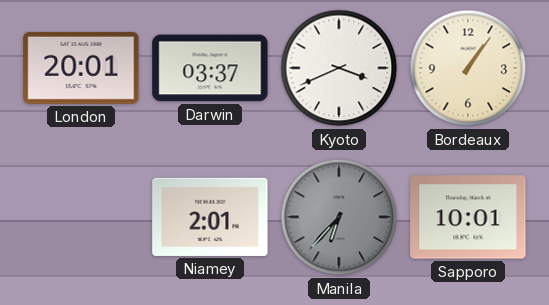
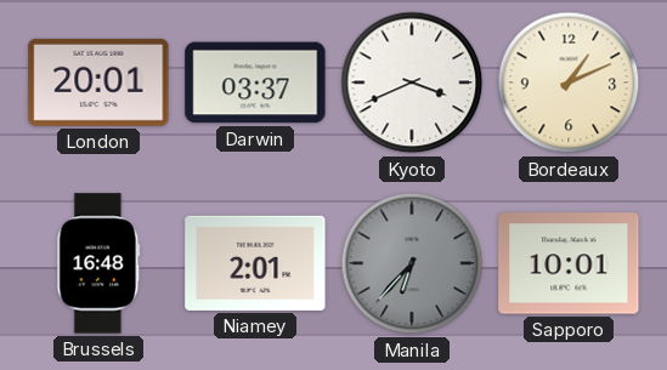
Bordeaux: 1:06 -> 1:11 (569, 82)
Brussels: none -> 16:48 (98, 263)
